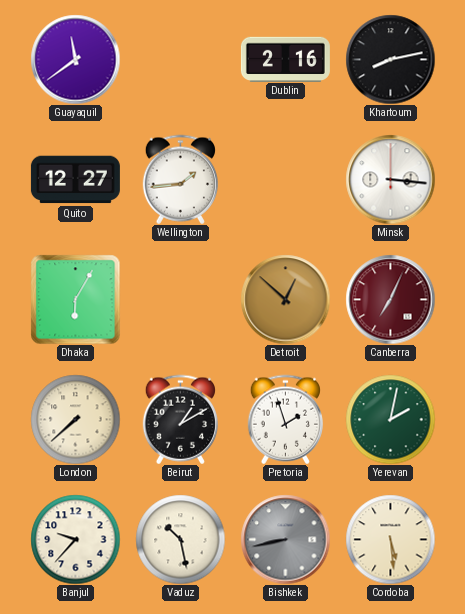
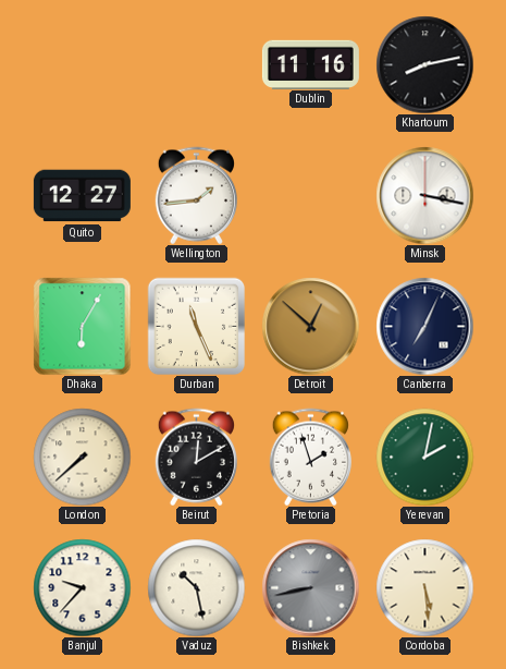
Guayaquil: 11:39 -> none (75, 59)
Dublin: 2:16 -> 11:16 (310, 64)
Minsk: 3:16 -> 3:17 (424, 195)
Durban: none -> 11:26 (196, 326)
Canberra dial: burgundy -> navy (424, 326)
Beirut: 1:10 -> 12:10 (196, 457)
